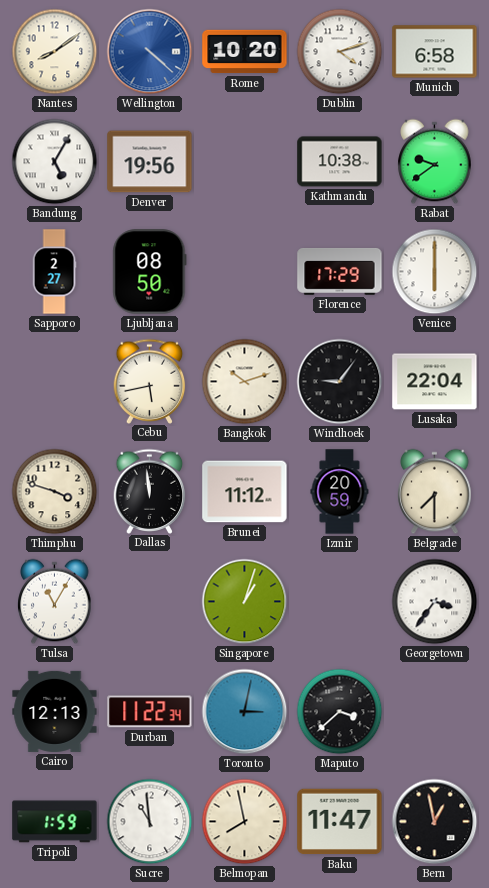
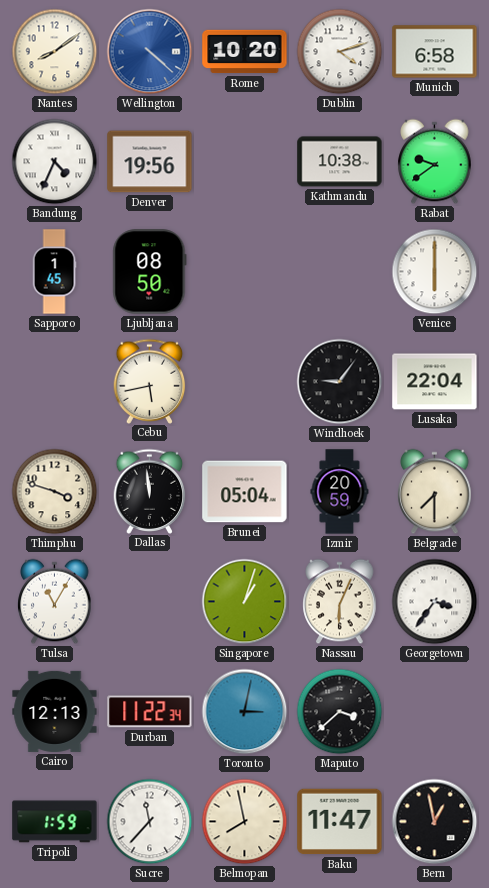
Bandung: 5:05 -> 4:34 (55, 162)
Sapporo: 2:27 -> 1:45 (54, 272)
Florence: 17:29 -> none (340, 271)
Bangkok: 10:12 -> none (245, 382)
Brunei: 11:12 -> 05:04 (245, 492)
Nassau: none -> 6:04 (340, 602)
Sucre: 10:59 -> 11:37 (150, 822)
